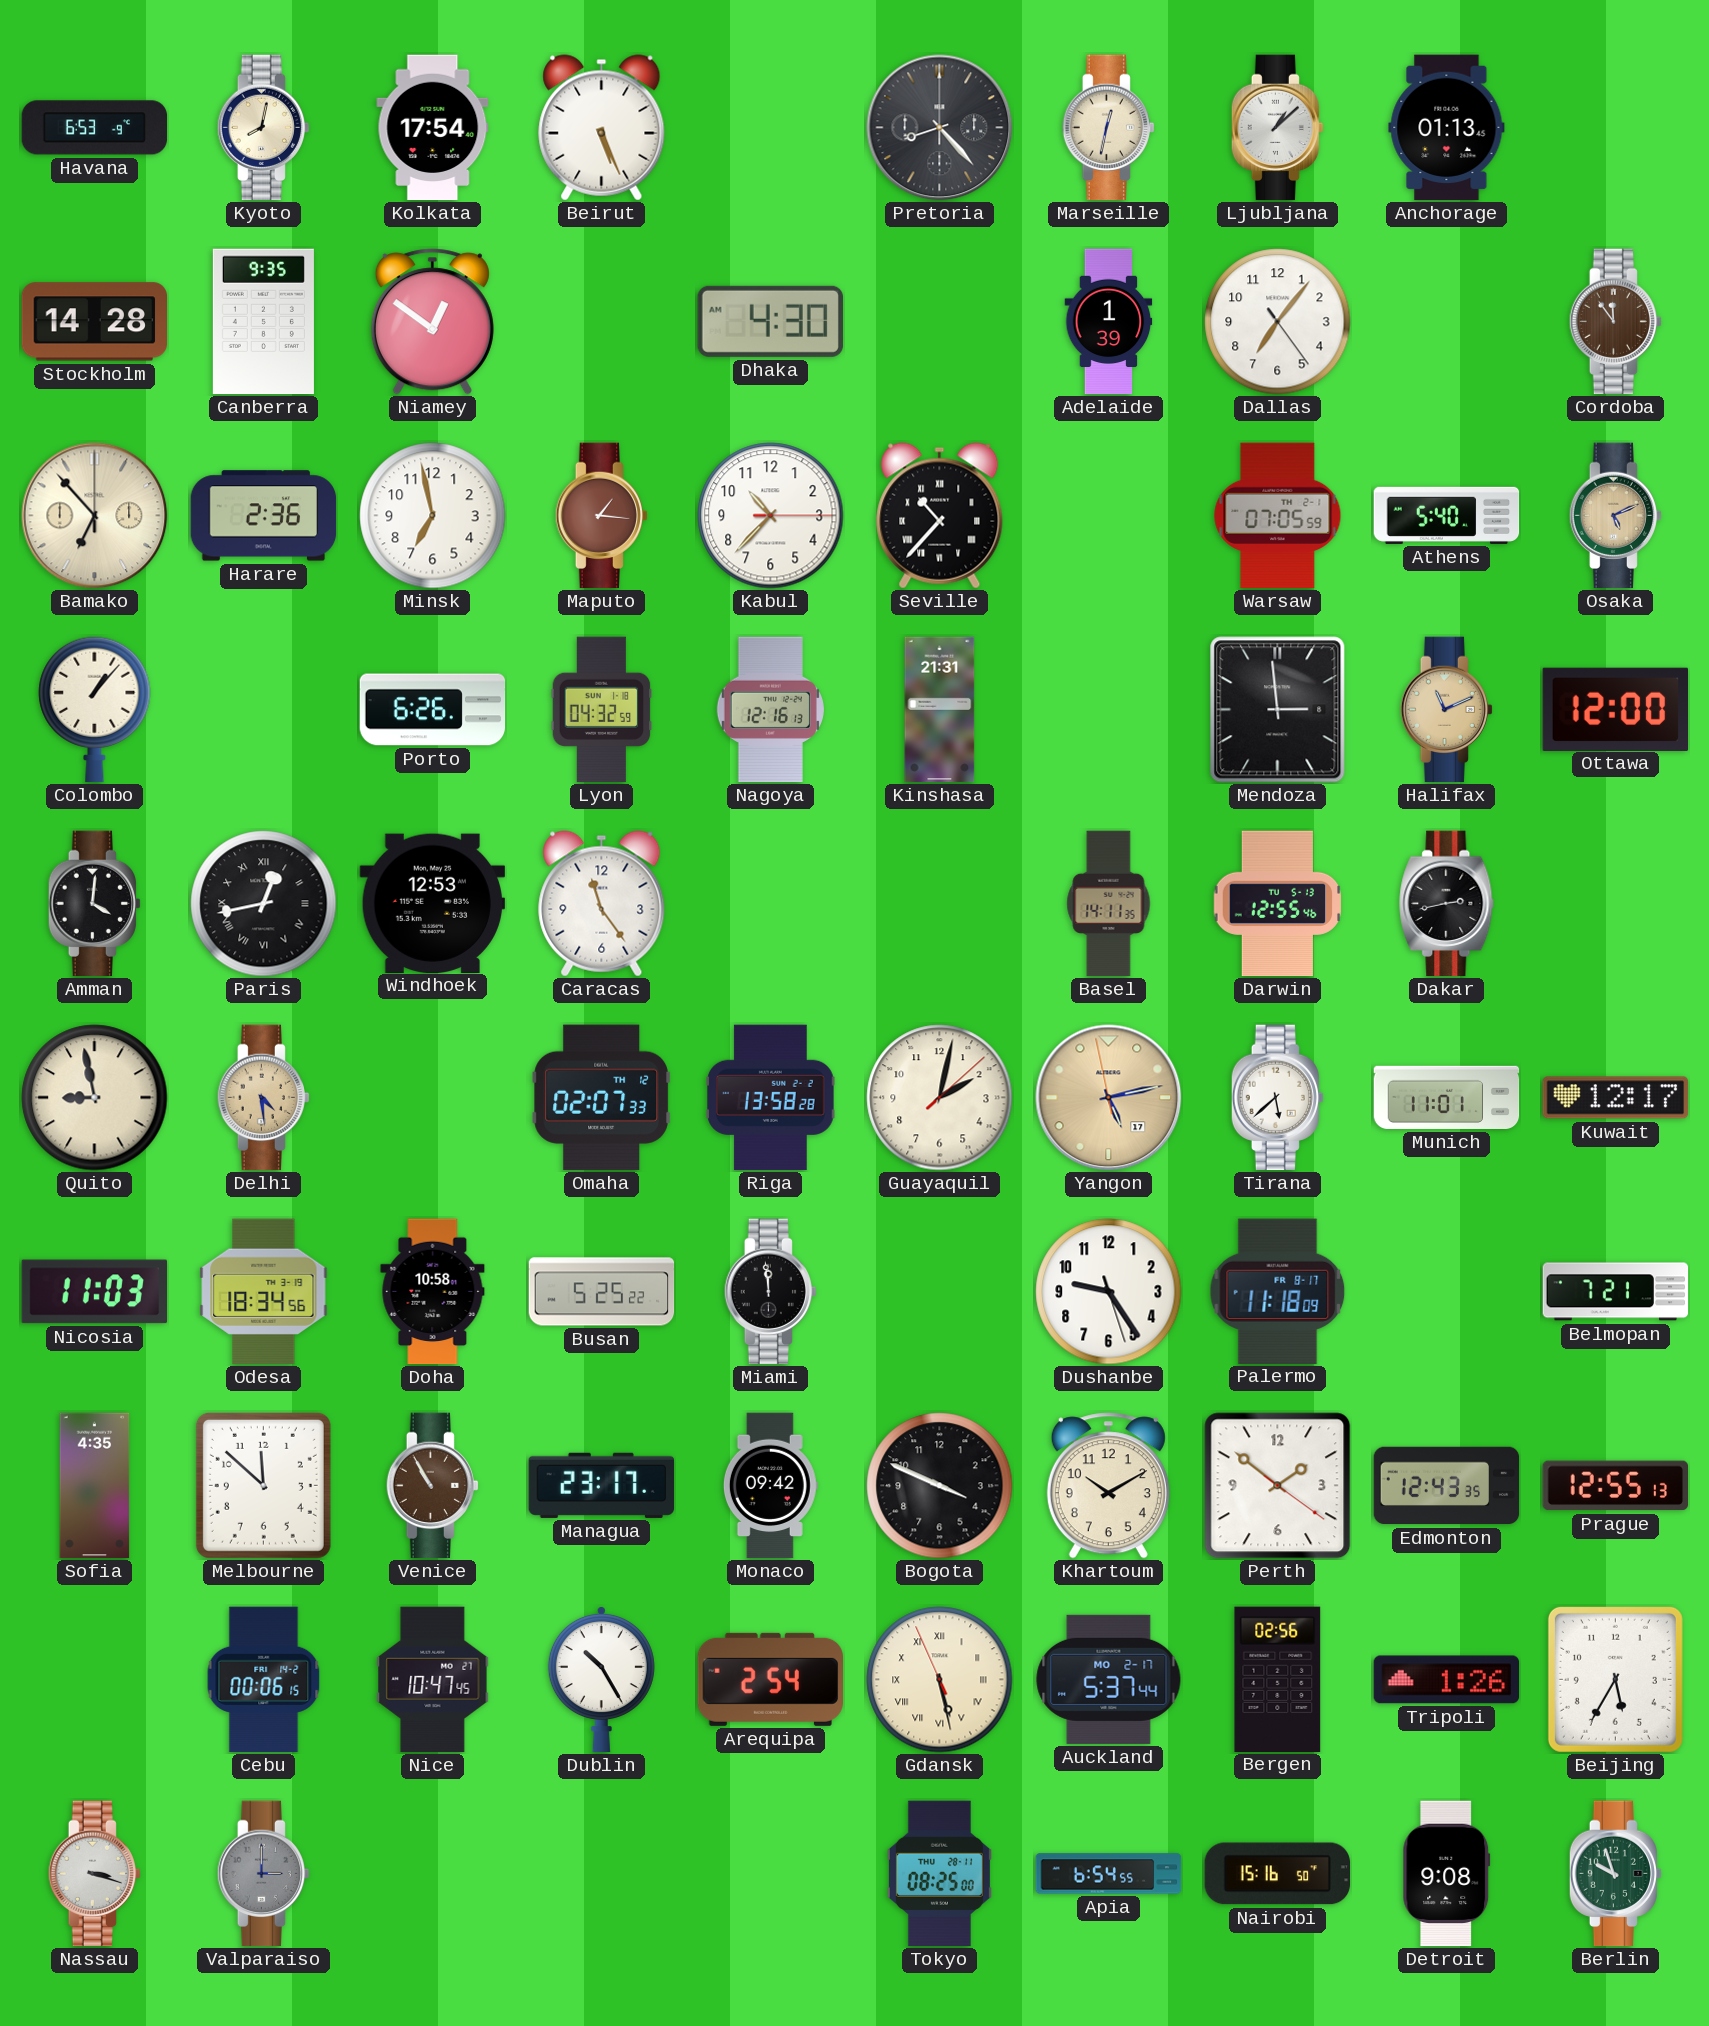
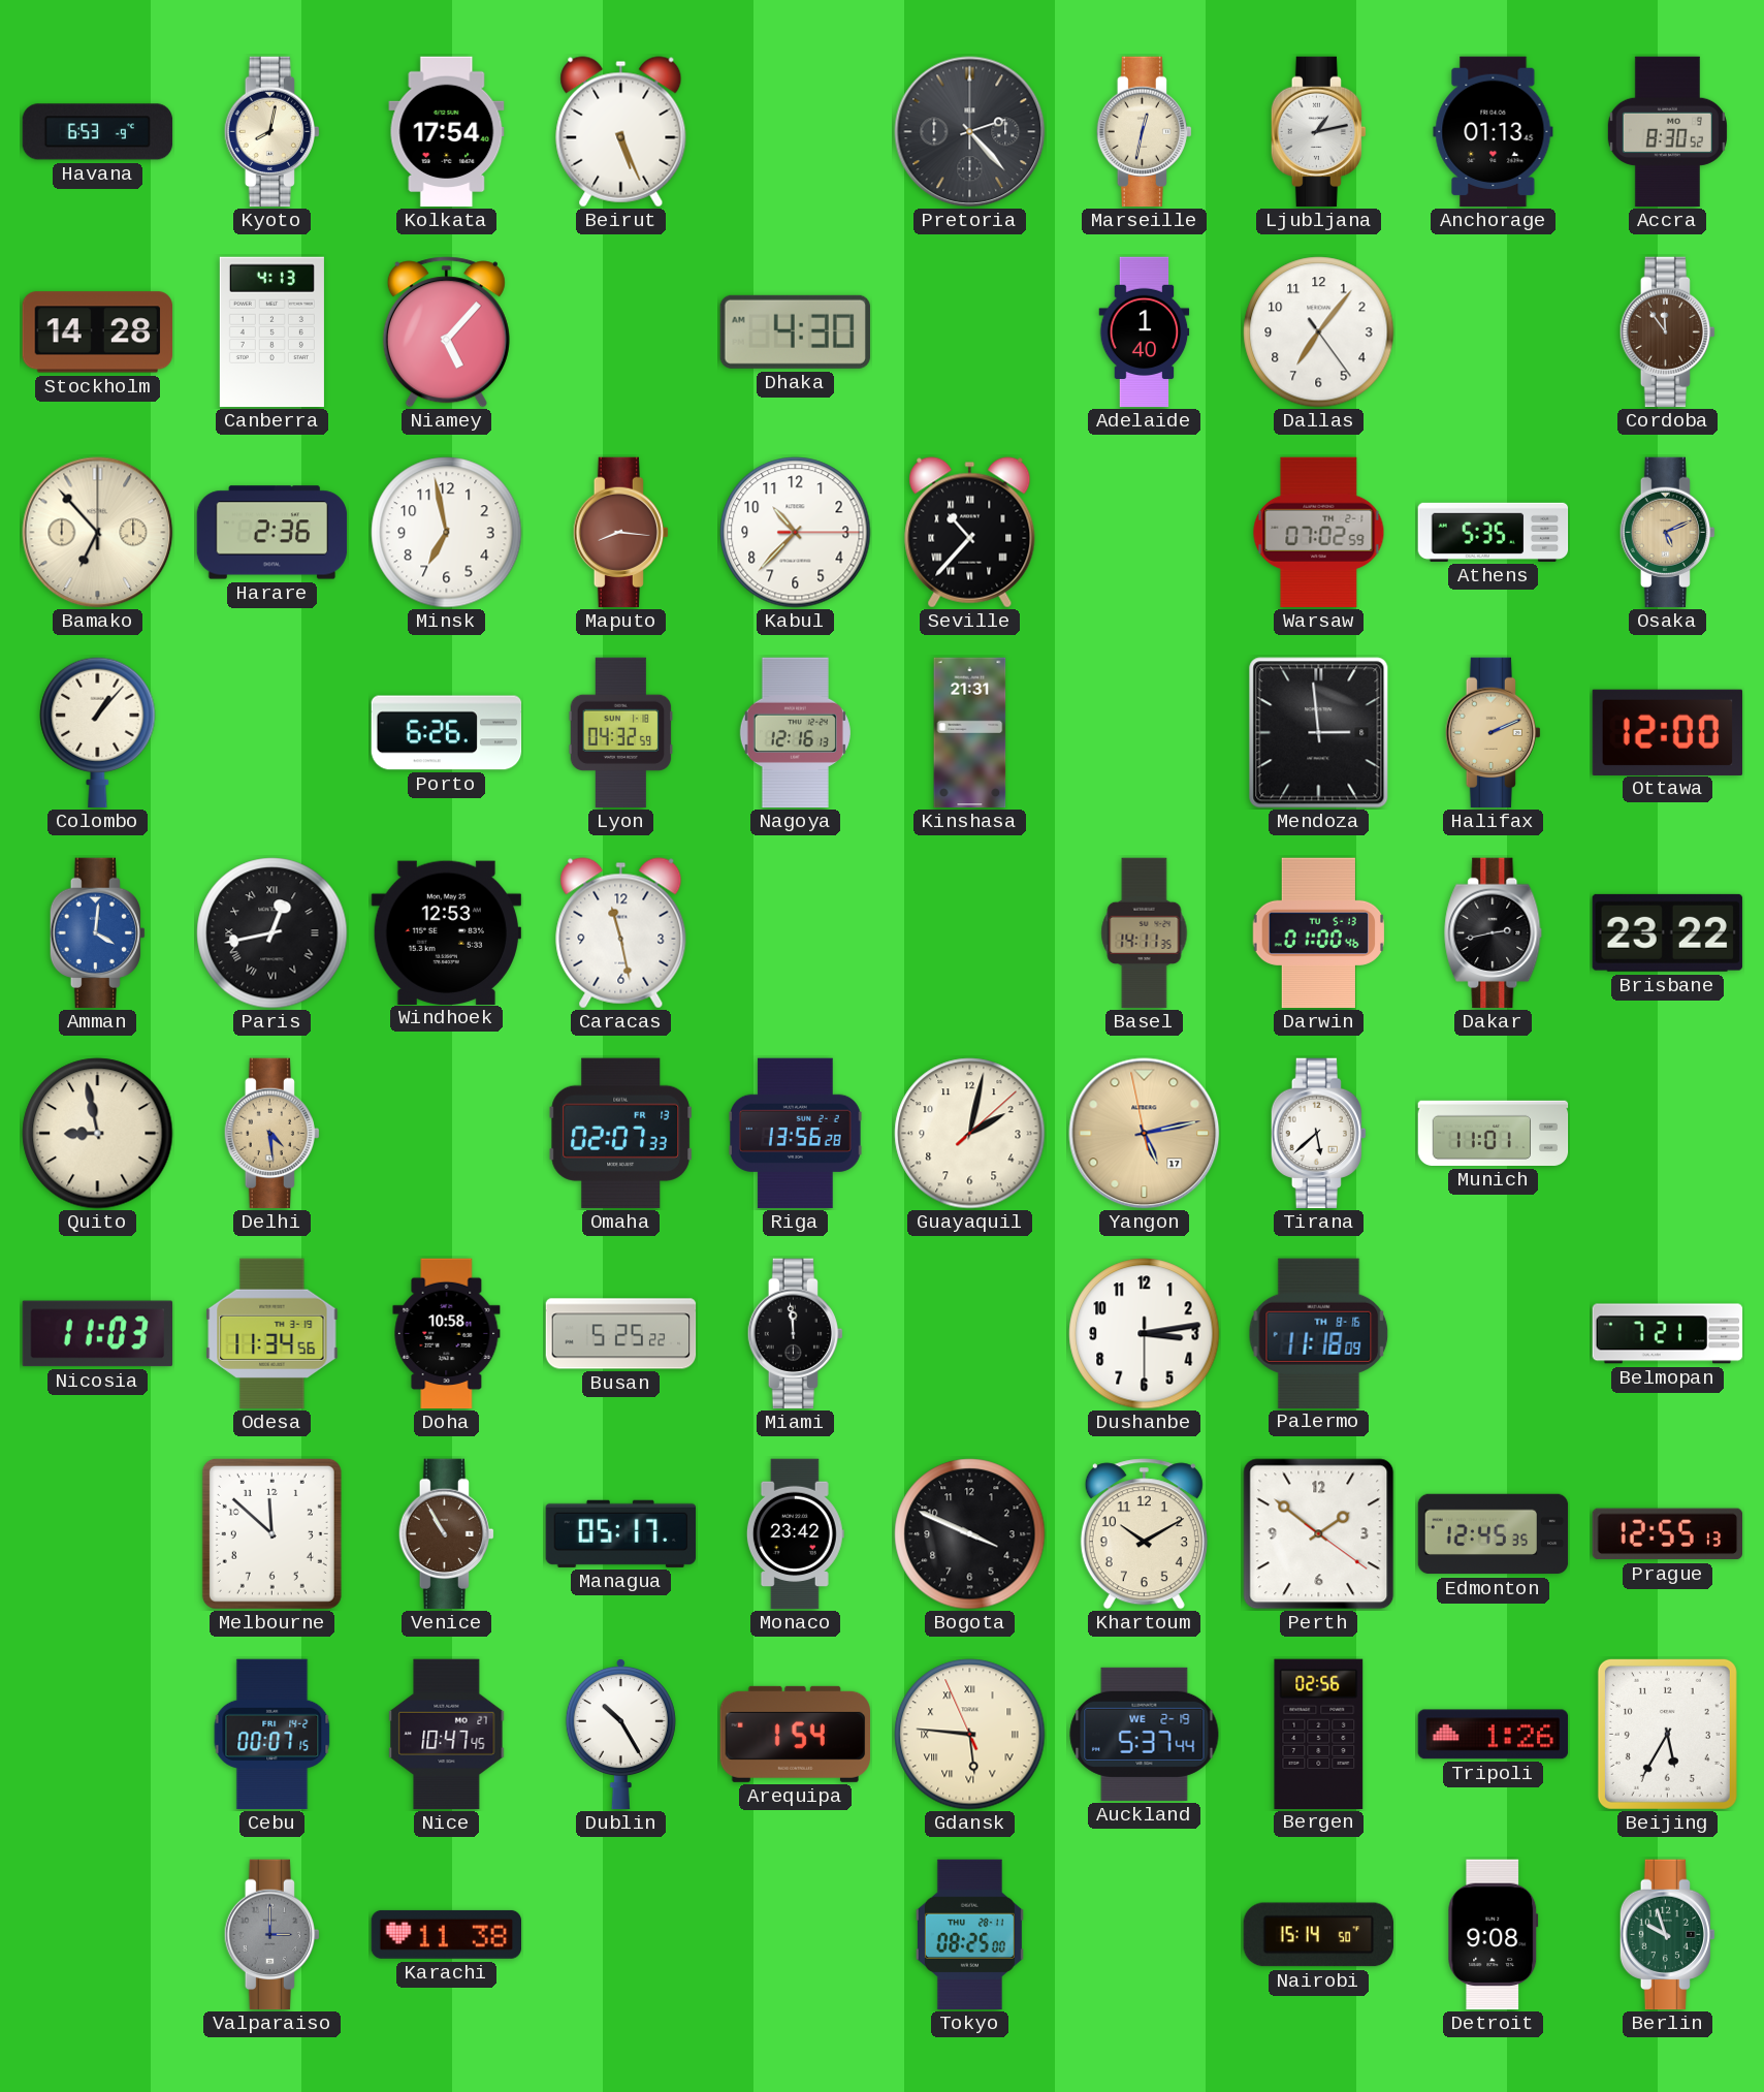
Pretoria: 8:23 -> 2:23 (970, 132)
Ljubljana: 1:08 -> 1:13 (1318, 132)
Accra: none -> 8:30 (1667, 132)
Canberra: 9:35 -> 4:13 (271, 332)
Niamey: 12:51 -> 5:07 (446, 332)
Adelaide: 1:39 -> 1:40 (1145, 332)
Maputo: 1:16 -> 8:16 (620, 533)
Warsaw: 07:05 -> 07:02 (1319, 533)
Athens: 5:40 -> 5:35 (1494, 532)
Halifax: 11:11 -> 2:11 (1493, 733)
Amman dial: black -> blue (97, 933)
Caracas: 11:24 -> 11:28 (621, 933)
Darwin: 12:55 -> 01:00 (1319, 933)
Brisbane: none -> 23:22 (1667, 932)
Omaha date: TH 12 -> FR 13 (620, 1133)
Riga: 13:58 -> 13:56 (796, 1134)
Kuwait: 12:17 -> none (1616, 1098)
Odesa: 18:34 -> 11:34 (272, 1334)
Dushanbe: 9:24 -> 3:13 (1145, 1334)
Palermo date: FR 8-17 -> TH 8-16 (1319, 1333)
Sofia: 4:35 -> none (95, 1486)
Managua: 23:17 -> 05:17 (621, 1533)
Monaco: 09:42 -> 23:42 (795, 1534)
Edmonton: 12:43 -> 12:45 (1494, 1534)
Cebu: 00:06 -> 00:07 (272, 1735)
Arequipa: 2:54 -> 1:54 (795, 1734)
Gdansk: 5:27 -> 5:45 (970, 1735)
Auckland date: MO 2-17 -> WE 2-19 (1145, 1734)
Nassau: 3:18 -> none (94, 1874)
Karachi: none -> 11:38 (447, 1934)
Apia: 6:54 -> none (1109, 1874)
Nairobi: 15:16 -> 15:14 (1319, 1935)
